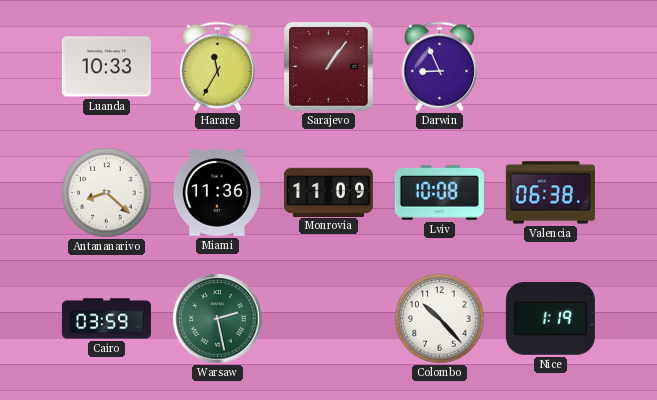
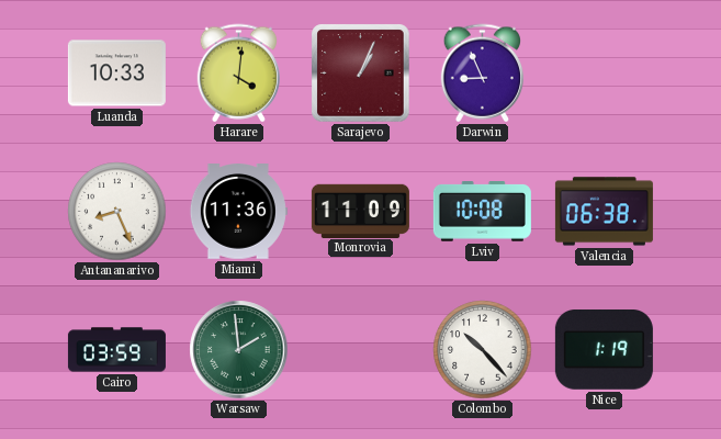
Harare: 11:35 -> 4:01 (238, 74)
Sarajevo: 1:06 -> 1:04 (361, 74)
Antananarivo: 8:22 -> 8:26 (117, 212)
Warsaw: 2:28 -> 1:59 (239, 350)
